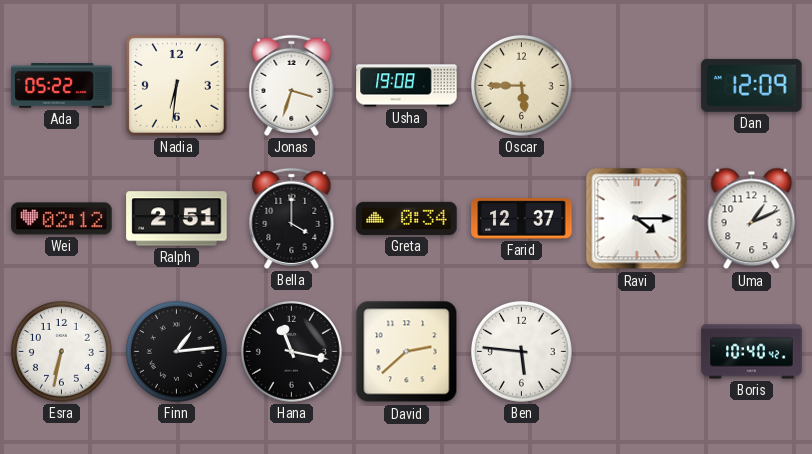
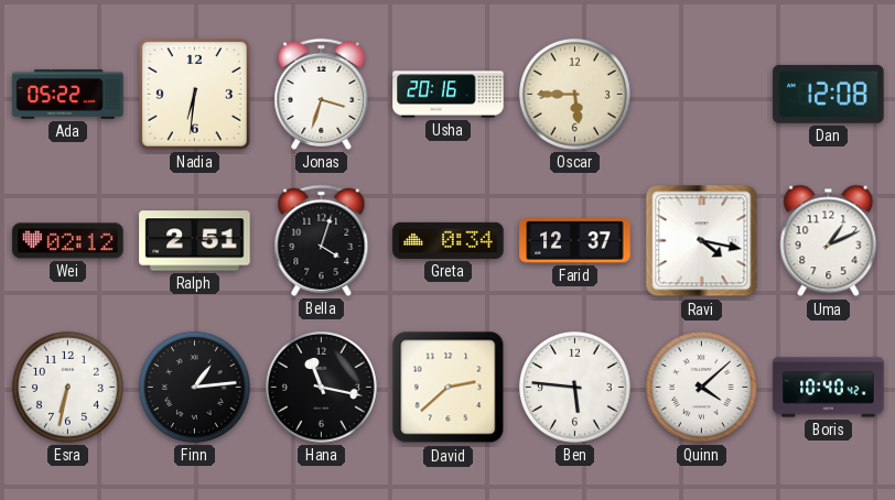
Usha: 19:08 -> 20:16 (449, 95)
Dan: 12:09 -> 12:08 (829, 94)
Bella: 4:00 -> 4:03 (322, 240)
Ravi: 4:15 -> 4:17 (702, 241)
Quinn: none -> 4:08 (701, 387)
